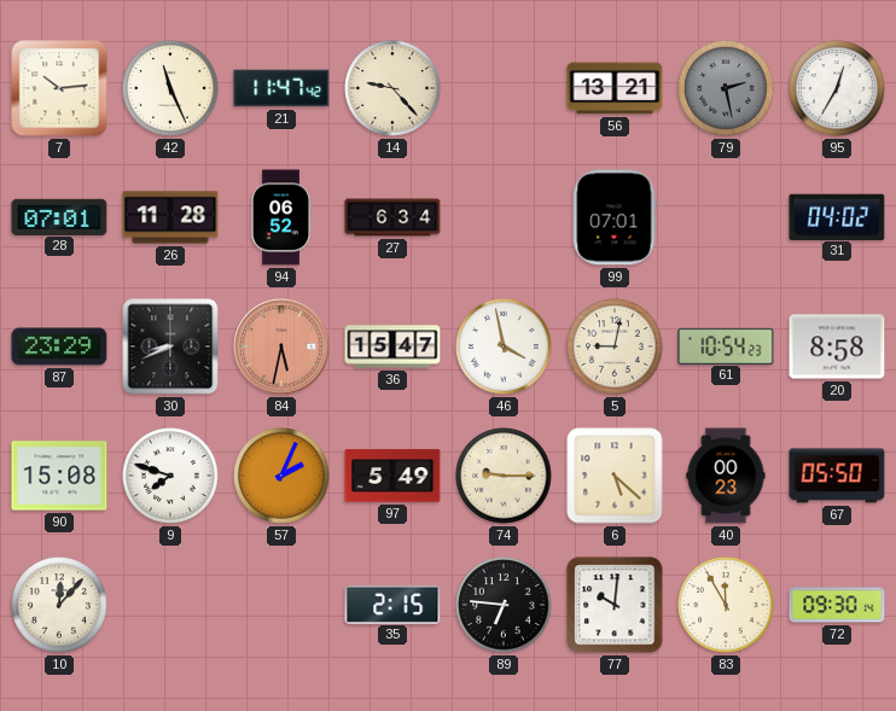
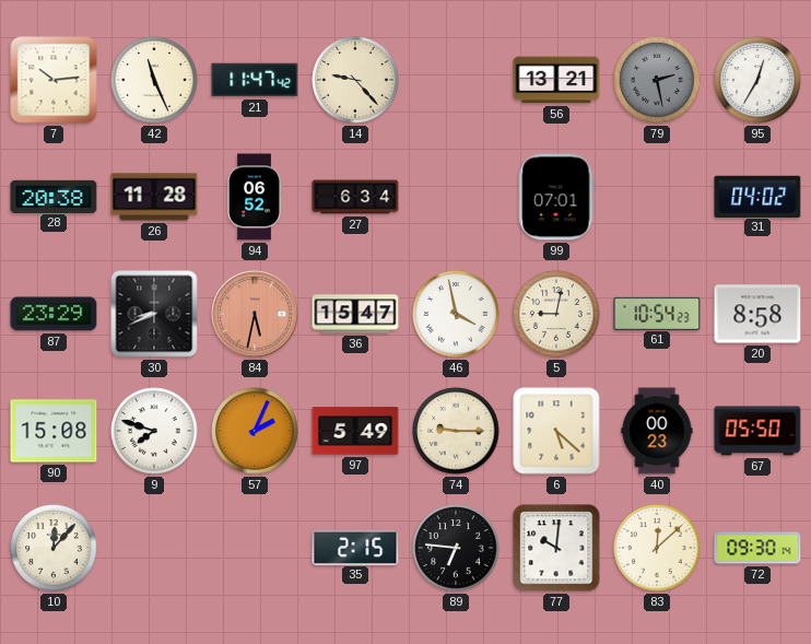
28: 07:01 -> 20:38 (54, 196)
83: 11:55 -> 12:08 (657, 548)
